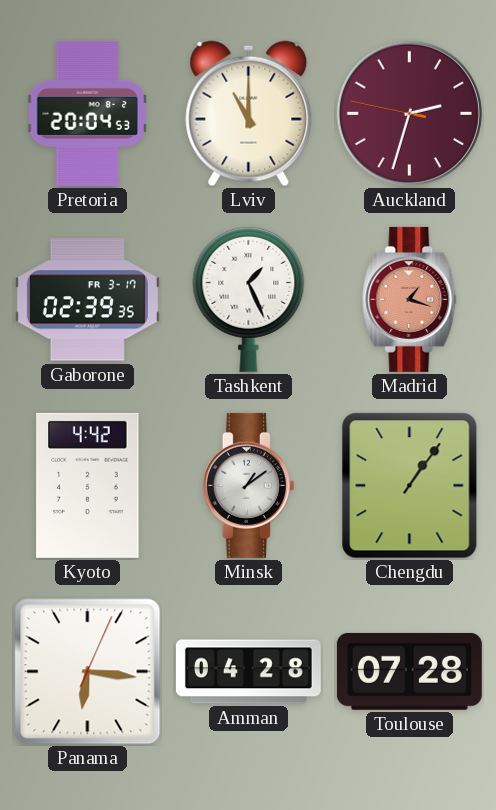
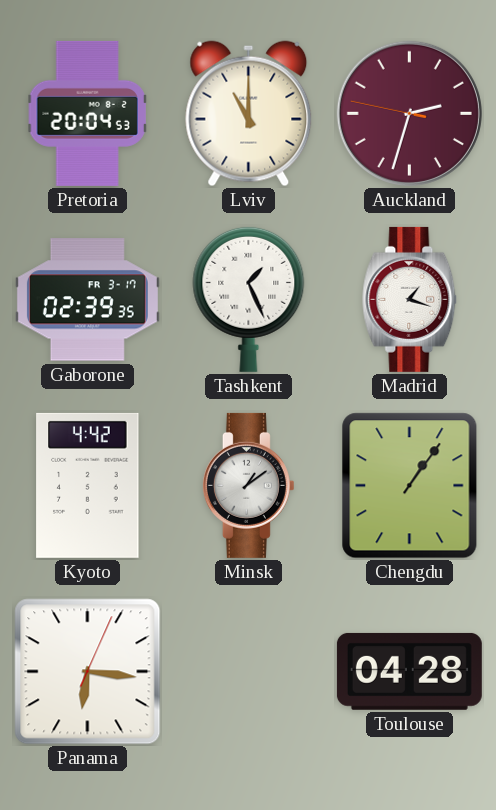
Madrid dial: salmon -> white (410, 299)
Amman: 04:28 -> none (248, 672)
Toulouse: 07:28 -> 04:28 (409, 671)
